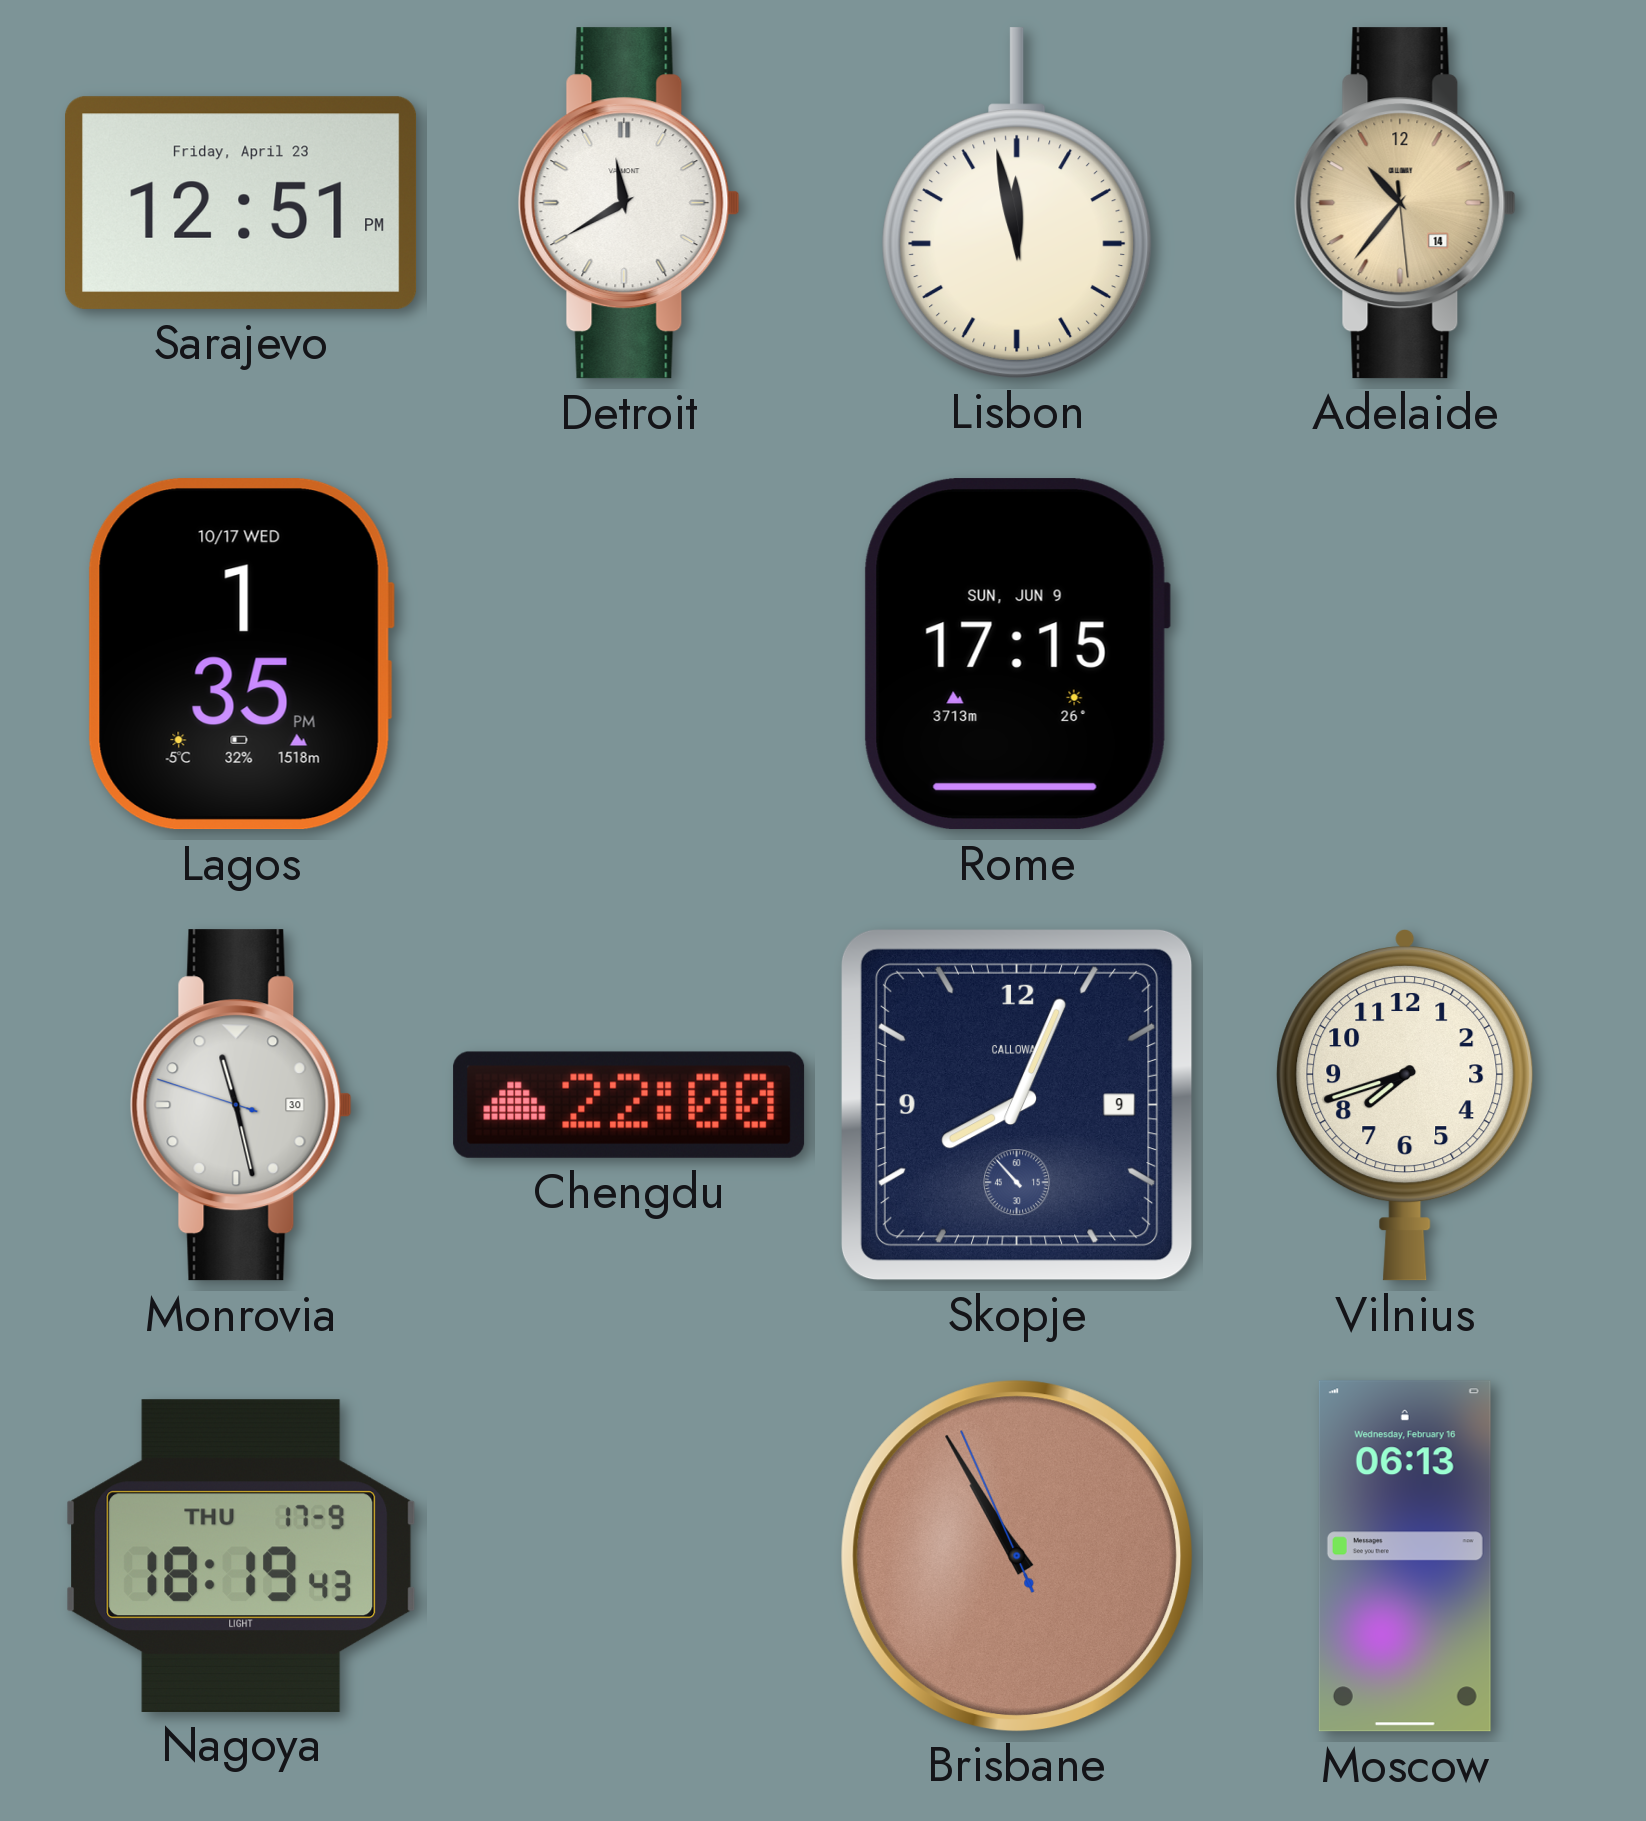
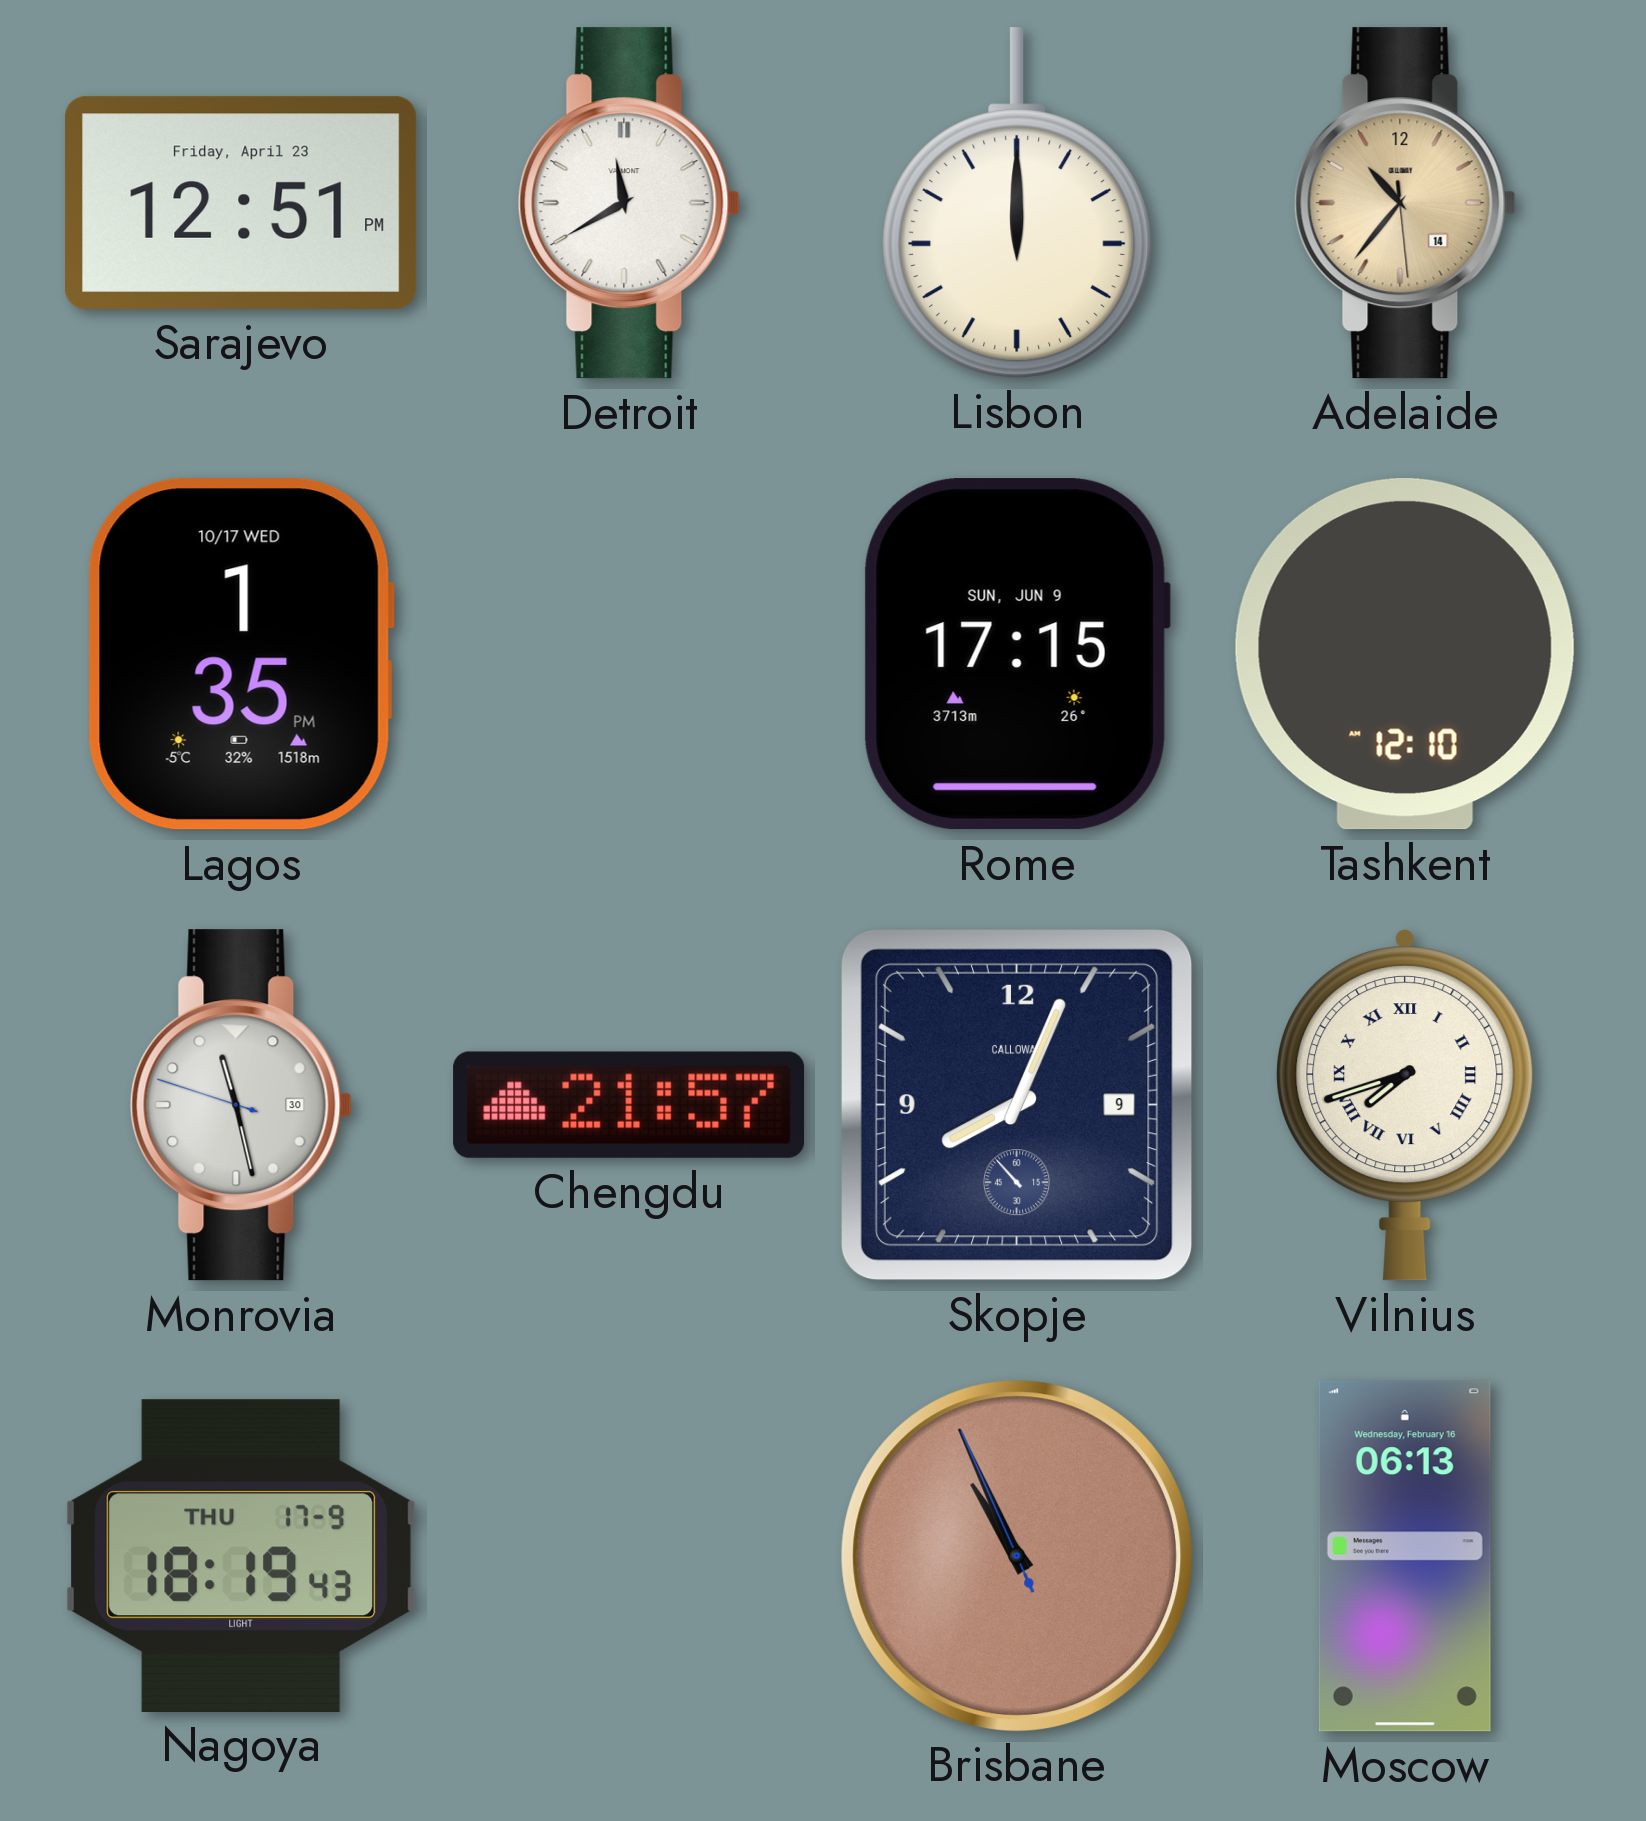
Lisbon: 11:58 -> 12:00 (1017, 203)
Tashkent: none -> 12:10 (1405, 654)
Chengdu: 22:00 -> 21:57 (629, 1105)
Vilnius numerals: Arabic -> Roman (1405, 1106)
Brisbane: 10:54 -> 10:55 (1016, 1555)
